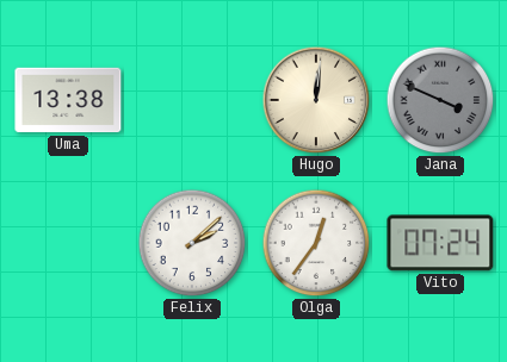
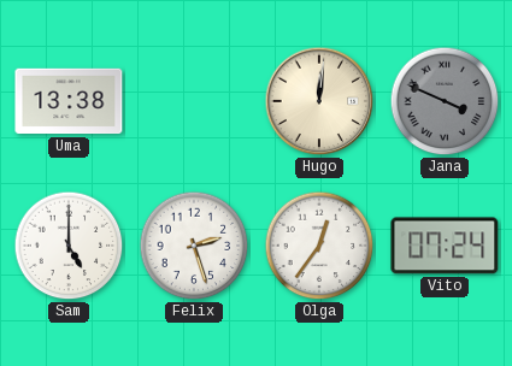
Sam: none -> 5:00 (69, 246)
Felix: 2:08 -> 2:27 (194, 246)
